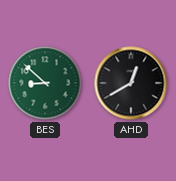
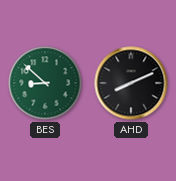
AHD: 12:40 -> 8:11 (131, 83)
